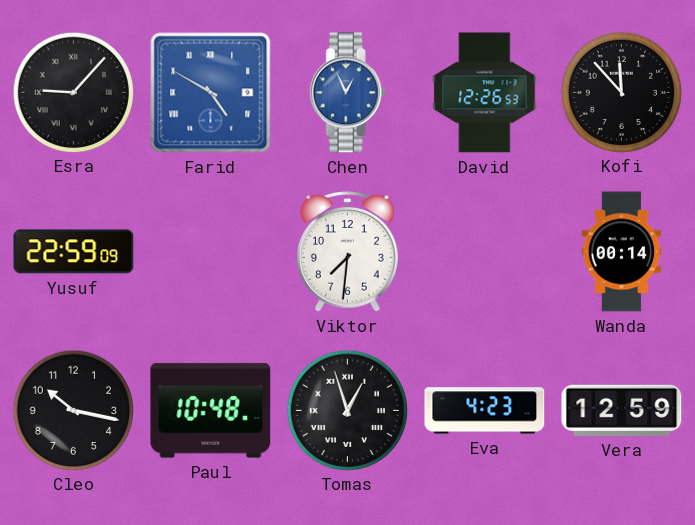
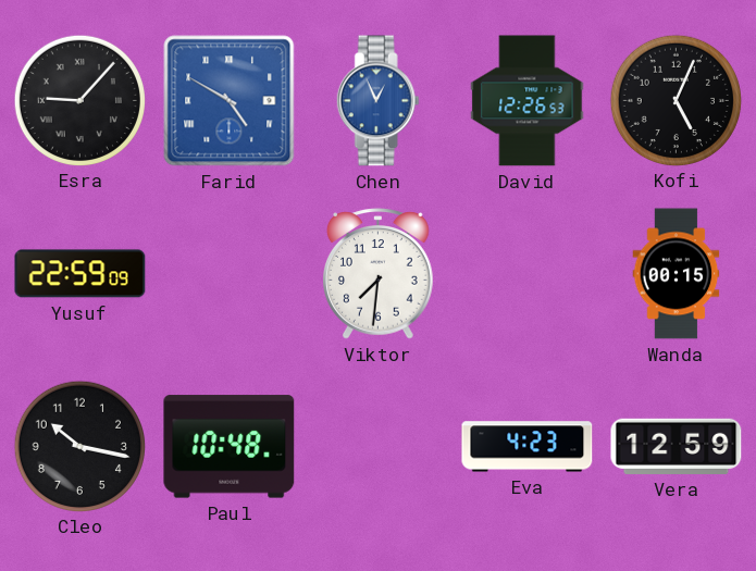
Kofi: 11:53 -> 5:04 (676, 100)
Wanda: 00:14 -> 00:15 (677, 274)
Tomas: 12:57 -> none (347, 410)
